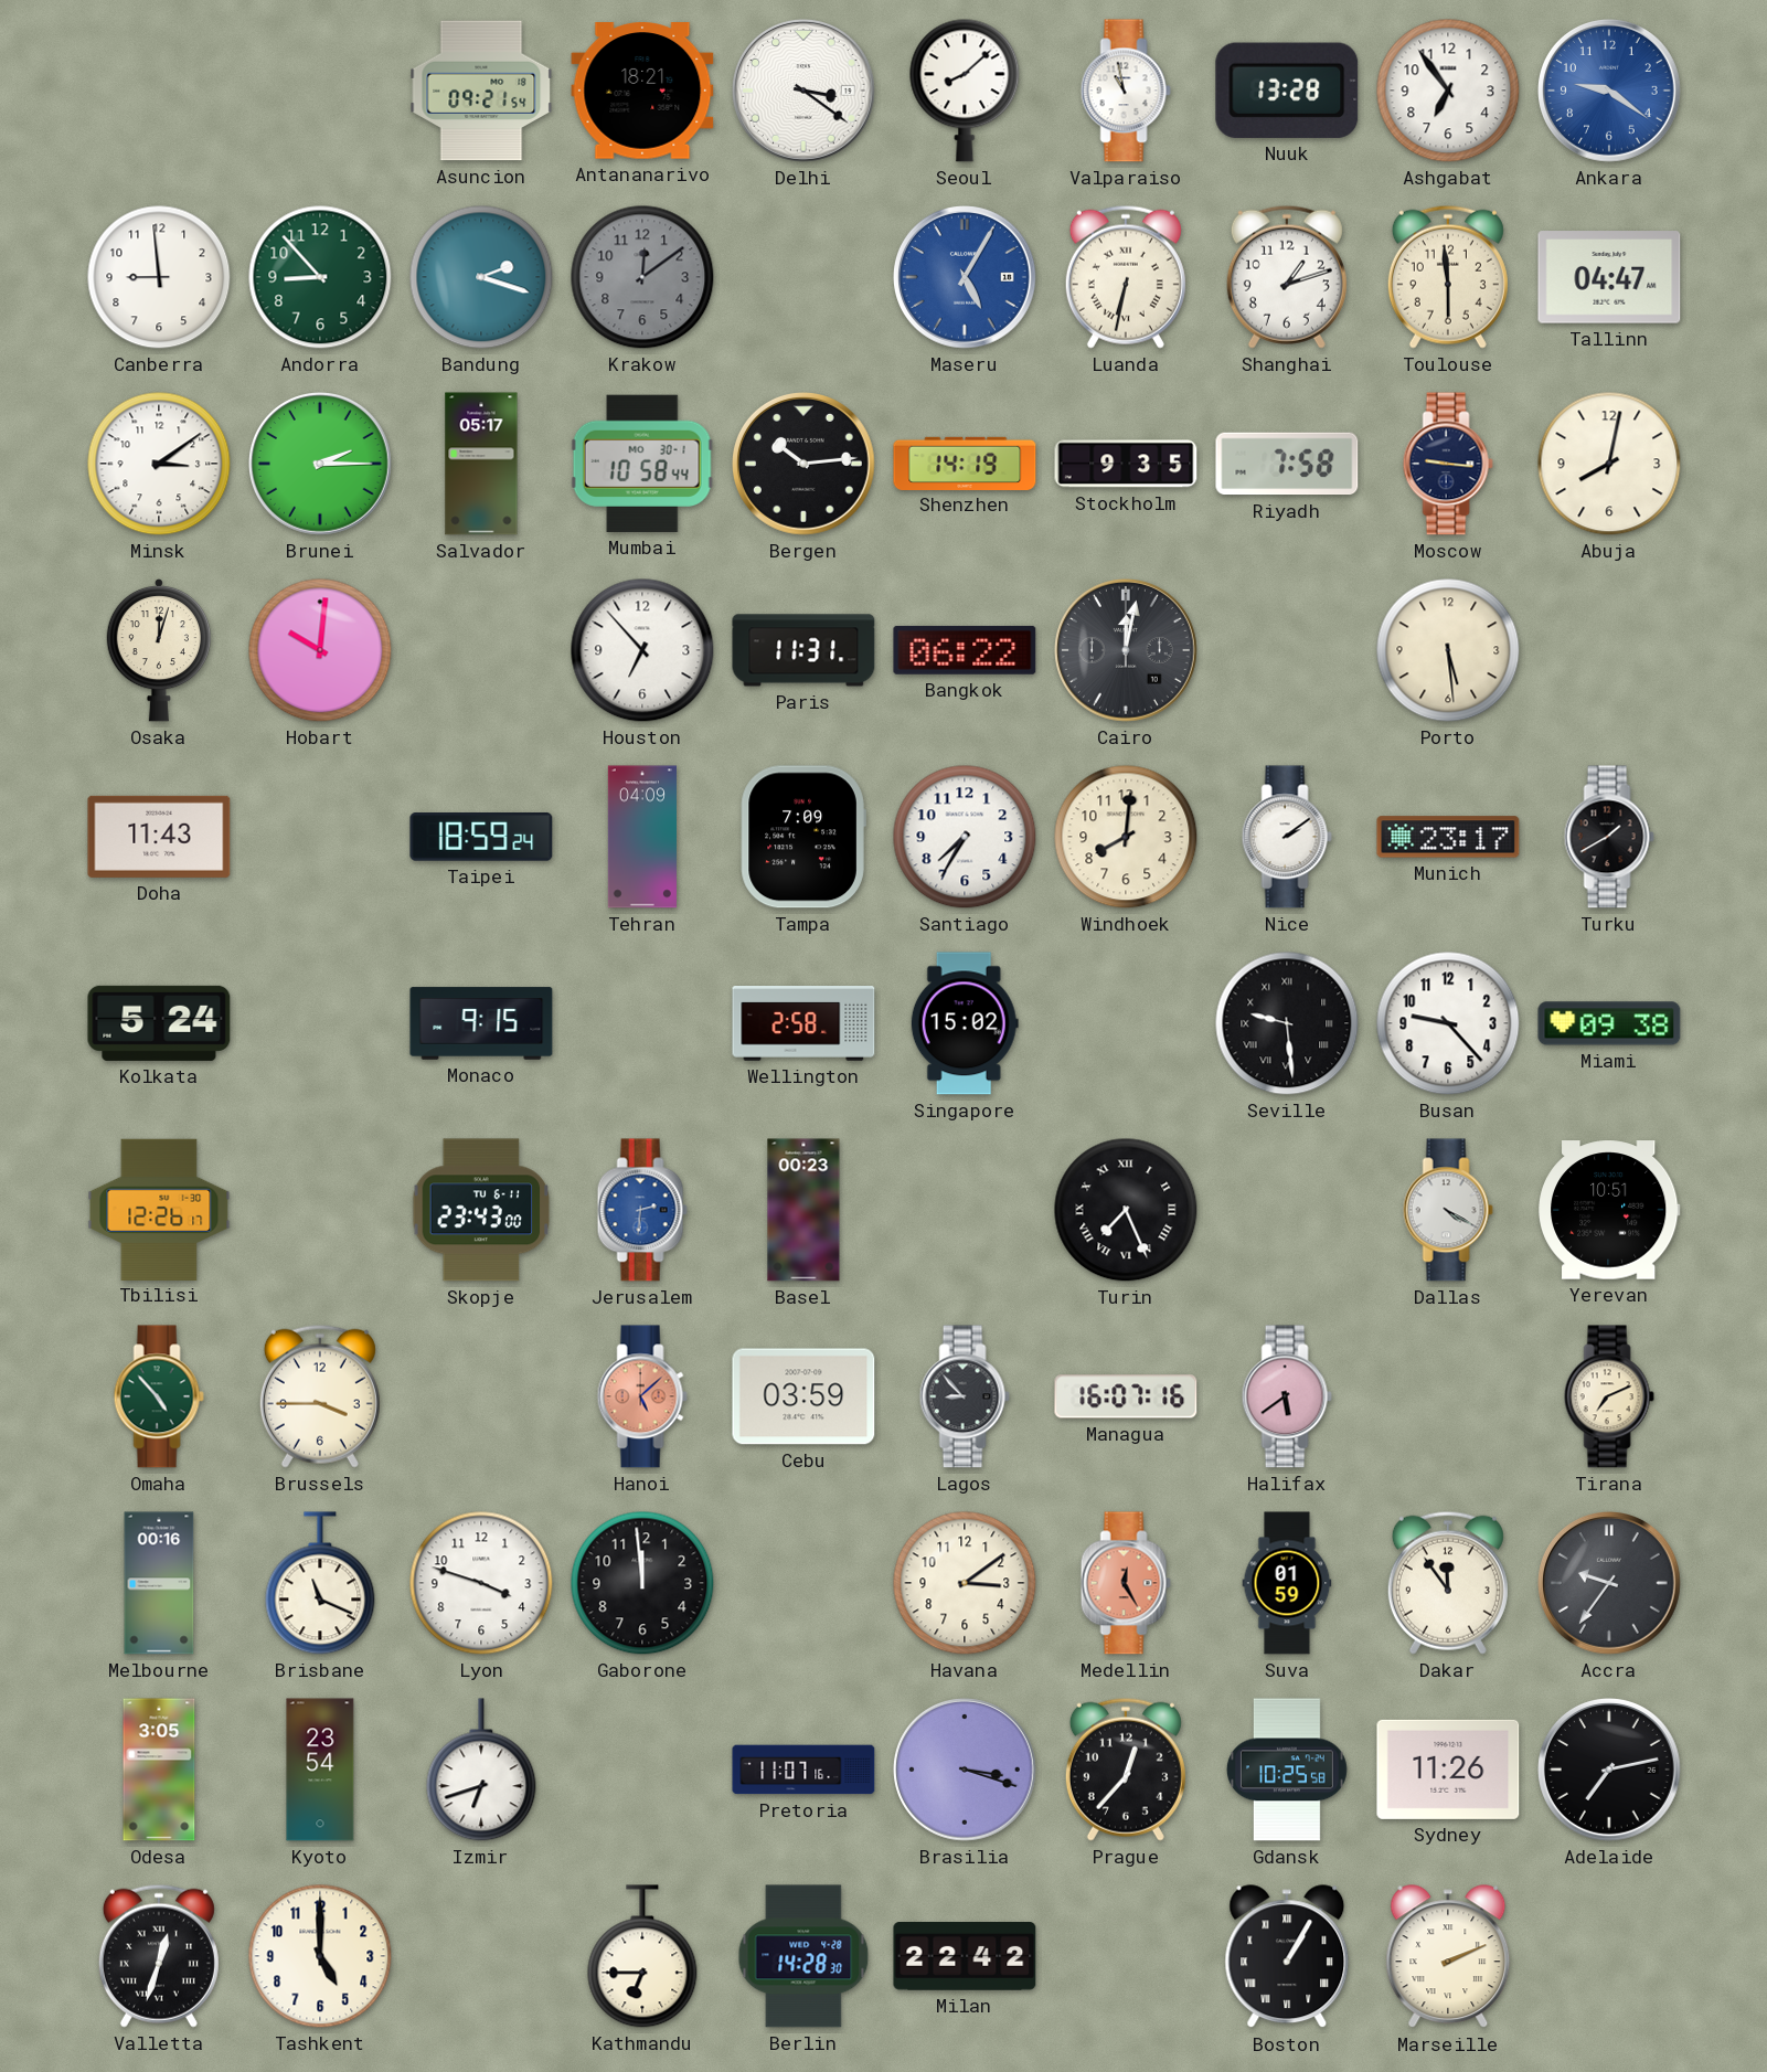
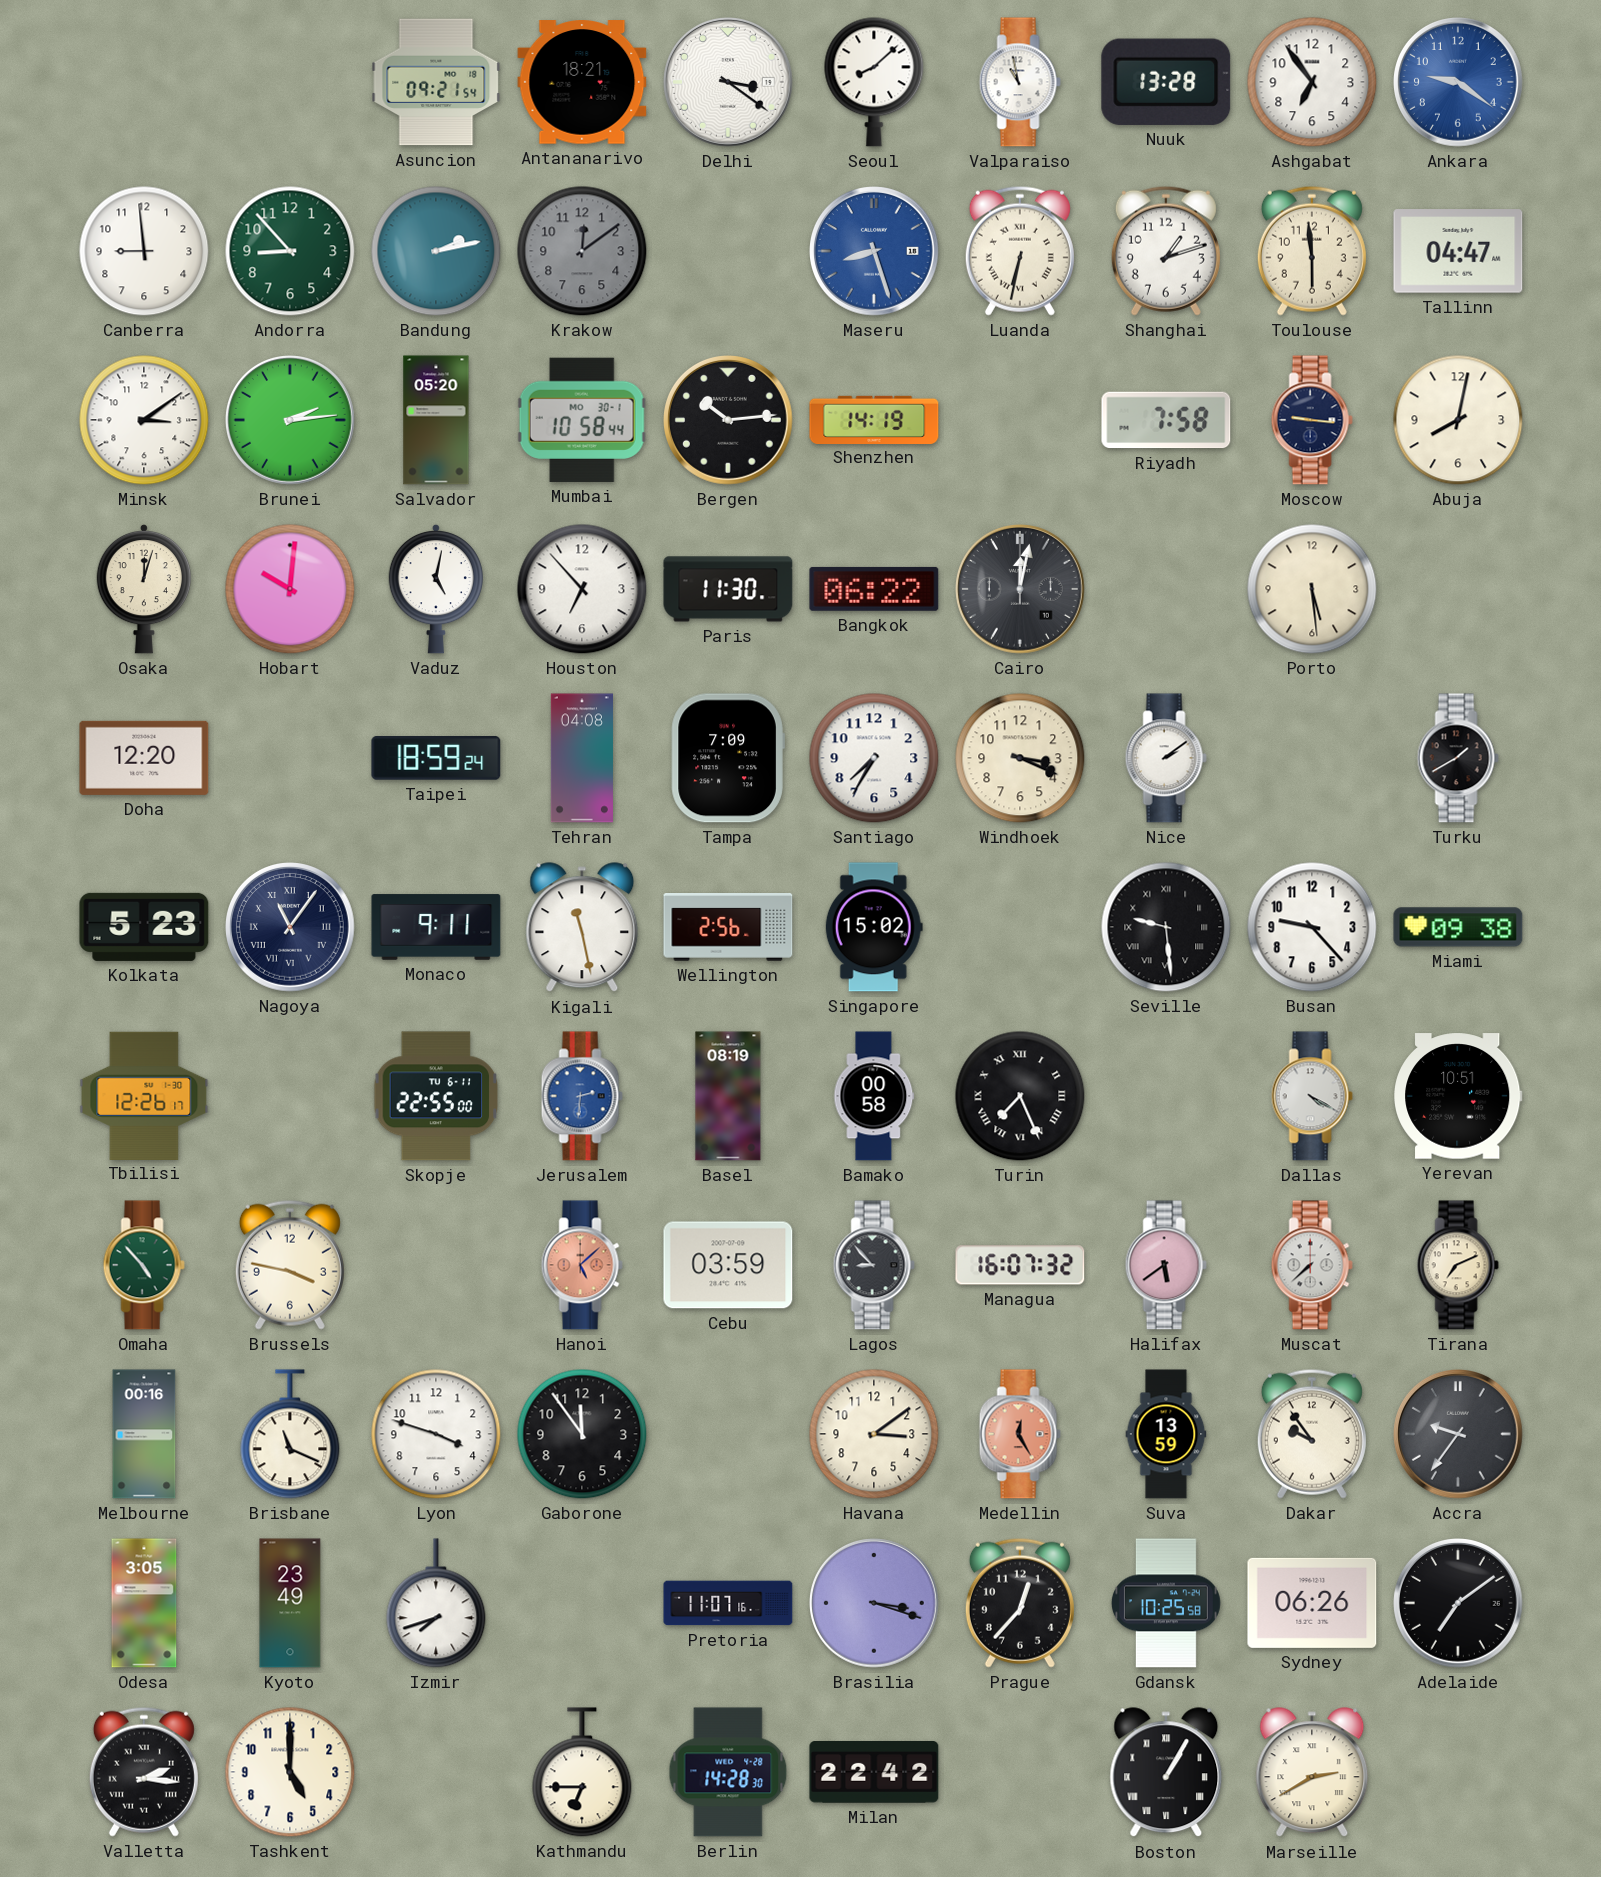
Bandung: 2:18 -> 2:13 (436, 251)
Maseru: 5:05 -> 8:27 (875, 252)
Brunei: 2:15 -> 2:14 (291, 421)
Salvador: 05:17 -> 05:20 (436, 420)
Stockholm: 9:35 -> none (1126, 464)
Vaduz: none -> 5:02 (435, 589)
Paris: 11:31 -> 11:30 (728, 589)
Doha: 11:43 -> 12:20 (144, 758)
Tehran: 04:09 -> 04:08 (582, 758)
Windhoek: 8:01 -> 3:19 (1020, 758)
Munich: 23:17 -> none (1448, 837)
Kolkata: 5:24 -> 5:23 (144, 927)
Nagoya: none -> 11:06 (291, 928)
Monaco: 9:15 -> 9:11 (436, 927)
Kigali: none -> 11:28 (582, 928)
Wellington: 2:58 -> 2:56 (728, 928)
Skopje: 23:43 -> 22:55 (436, 1096)
Basel: 00:23 -> 08:19 (728, 1096)
Bamako: none -> 00:58 (874, 1096)
Brussels: 3:45 -> 3:47 (290, 1265)
Managua: 16:07:16 -> 16:07:32 (1020, 1265)
Muscat: none -> 7:38 (1312, 1265)
Gaborone: 11:59 -> 11:54 (582, 1434)
Suva: 01:59 -> 13:59 (1166, 1434)
Dakar: 11:54 -> 9:54 (1312, 1434)
Kyoto: 23:54 -> 23:49 (290, 1603)
Izmir: 6:42 -> 7:42 (436, 1603)
Sydney: 11:26 -> 06:26 (1312, 1603)
Adelaide: 7:13 -> 7:09 (1459, 1604)
Valletta: 12:33 -> 2:16 (144, 1772)
Marseille: 2:11 -> 2:40 (1312, 1773)
